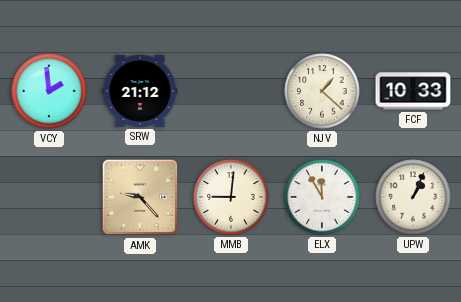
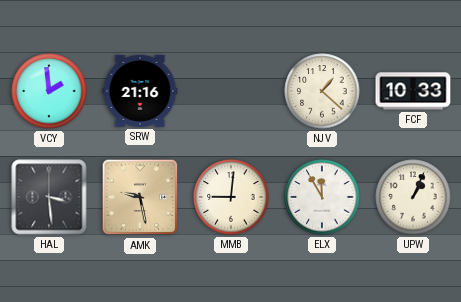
SRW: 21:12 -> 21:16 (140, 91)
HAL: none -> 3:29 (49, 197)
AMK: 9:23 -> 9:28 (140, 197)
